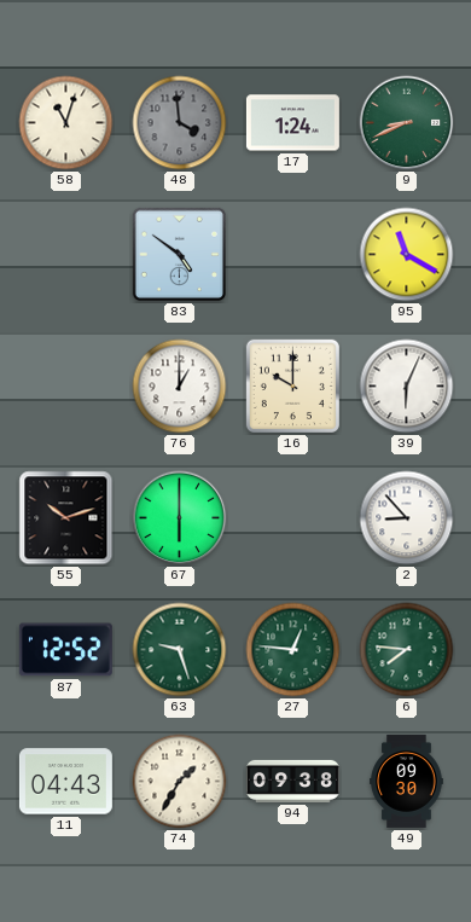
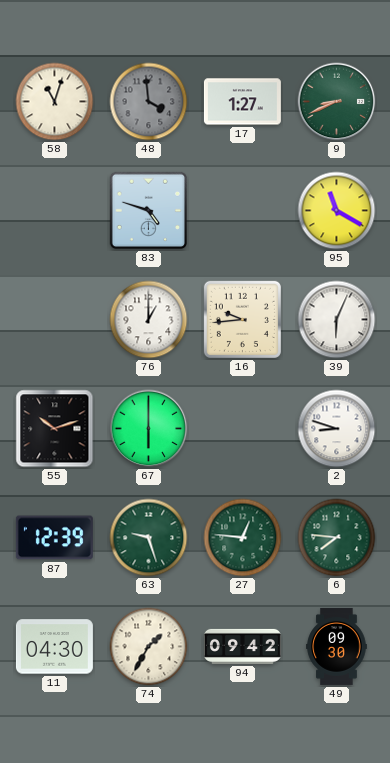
17: 1:24 -> 1:27 (242, 102)
83: 4:51 -> 4:48 (149, 211)
16: 10:00 -> 9:44 (242, 319)
2: 8:53 -> 8:48 (337, 429)
87: 12:52 -> 12:39 (54, 538)
11: 04:43 -> 04:30 (54, 647)
94: 09:38 -> 09:42 (242, 646)
